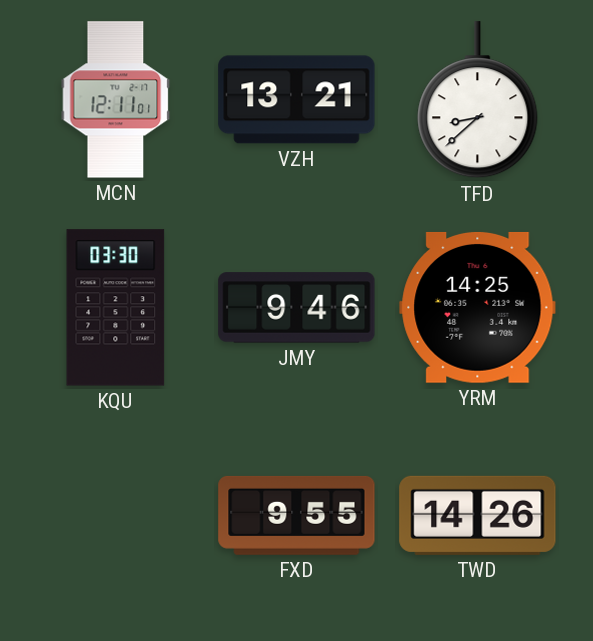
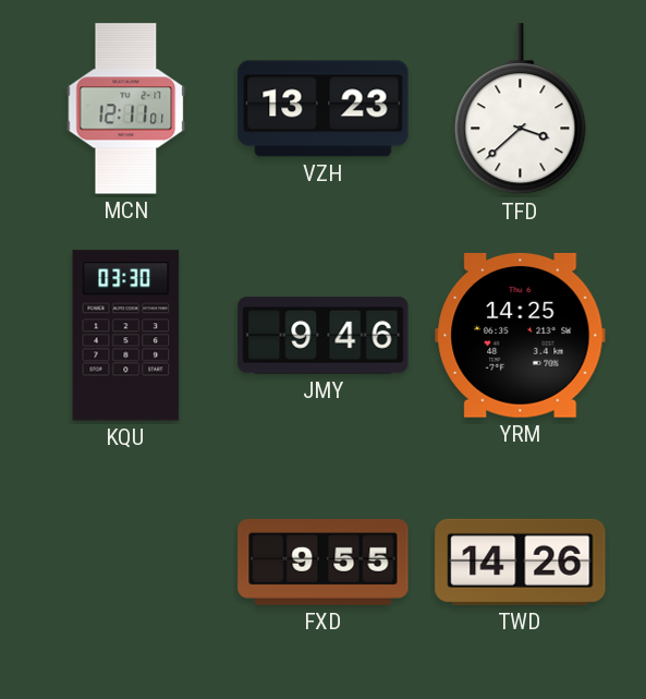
VZH: 13:21 -> 13:23 (324, 109)
TFD: 8:38 -> 3:38 (521, 109)
